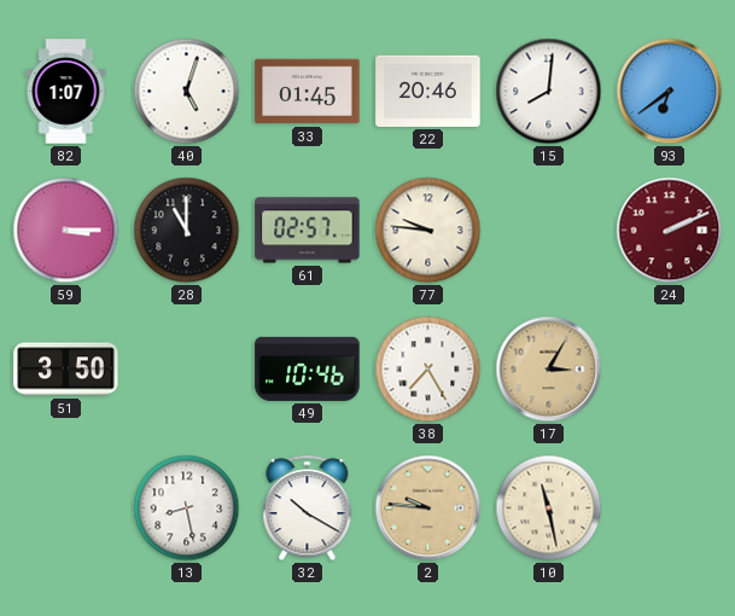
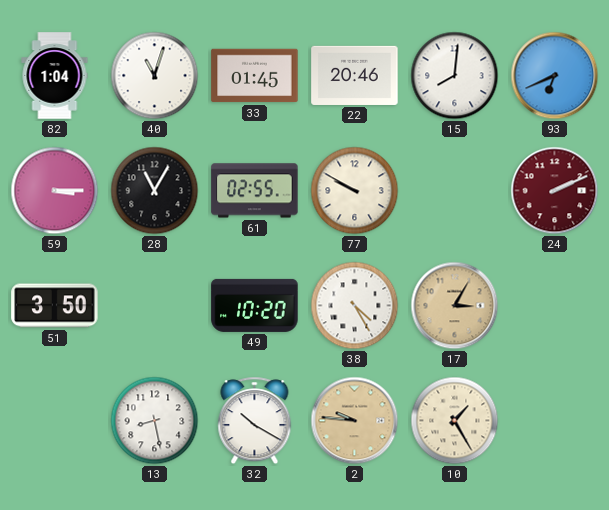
82: 1:07 -> 1:04 (55, 76)
40: 5:03 -> 11:03 (155, 76)
93: 6:39 -> 6:41 (555, 76)
28: 11:00 -> 11:05 (155, 191)
61: 02:57 -> 02:55 (255, 191)
77: 9:46 -> 9:50 (355, 191)
49: 10:46 -> 10:20 (255, 305)
38: 7:25 -> 4:25 (355, 306)
10: 11:28 -> 1:25 (455, 421)
